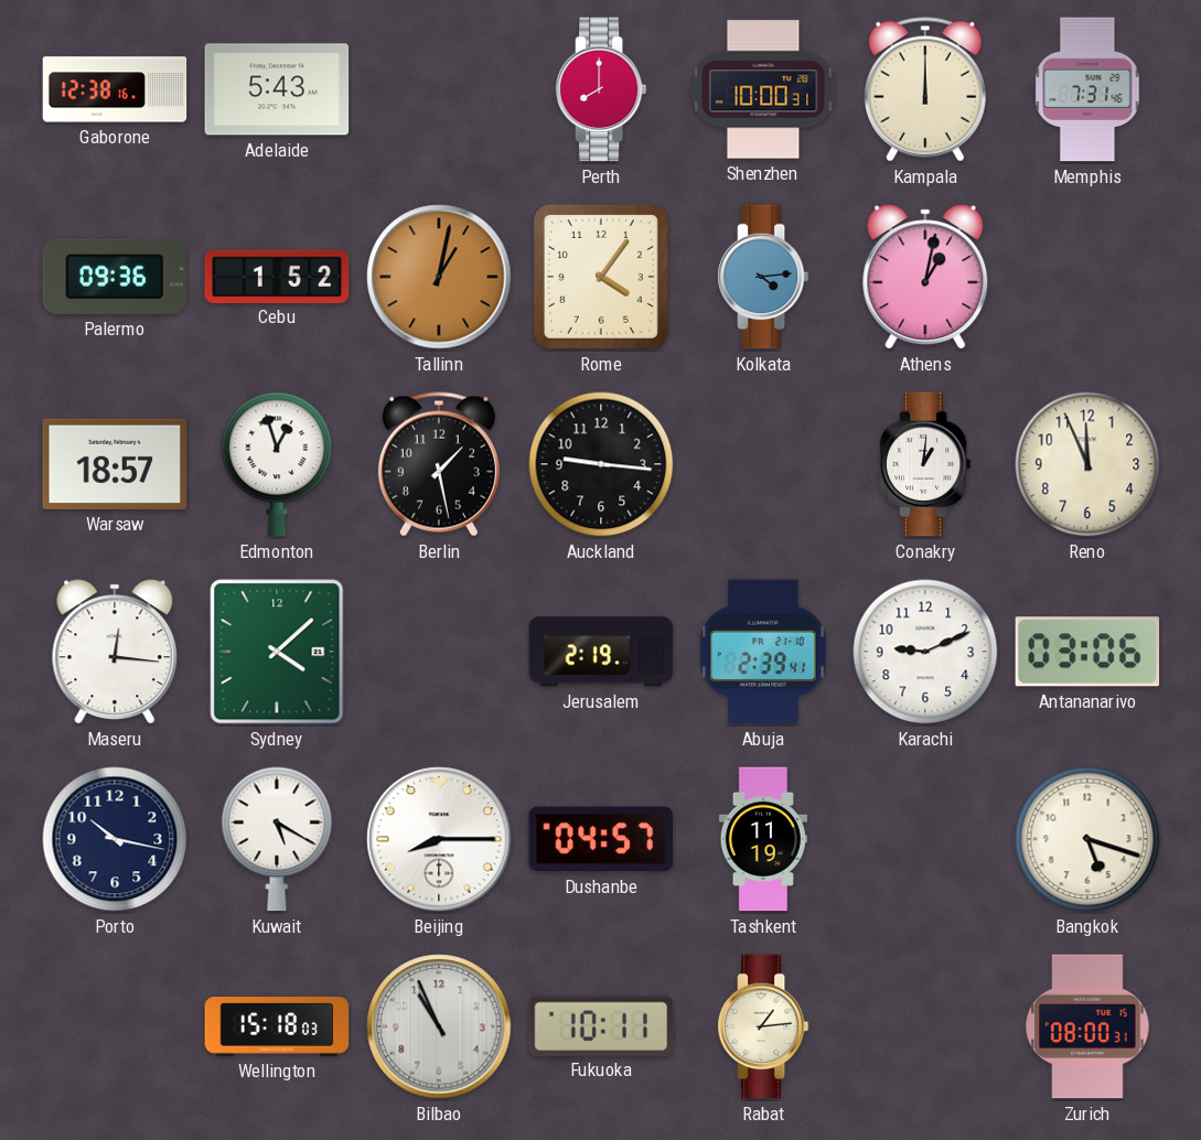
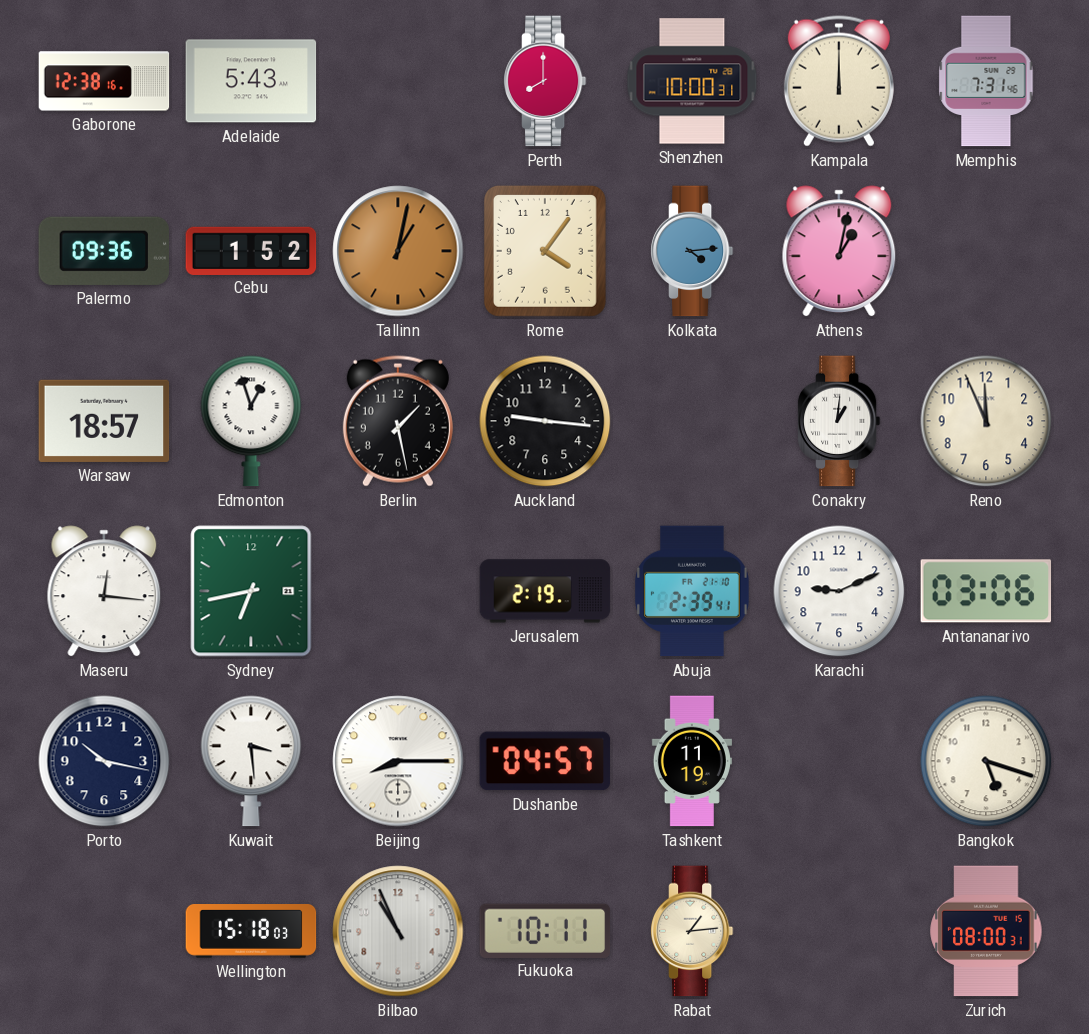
Sydney: 4:08 -> 6:43 (251, 591)
Kuwait: 5:20 -> 3:29 (251, 761)
